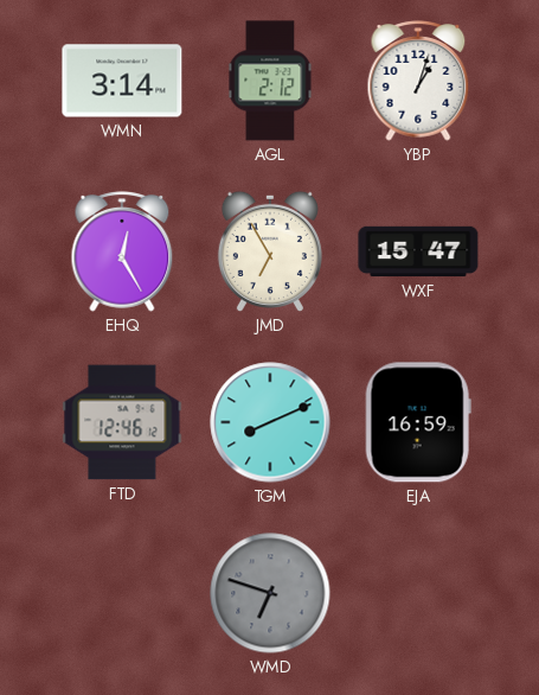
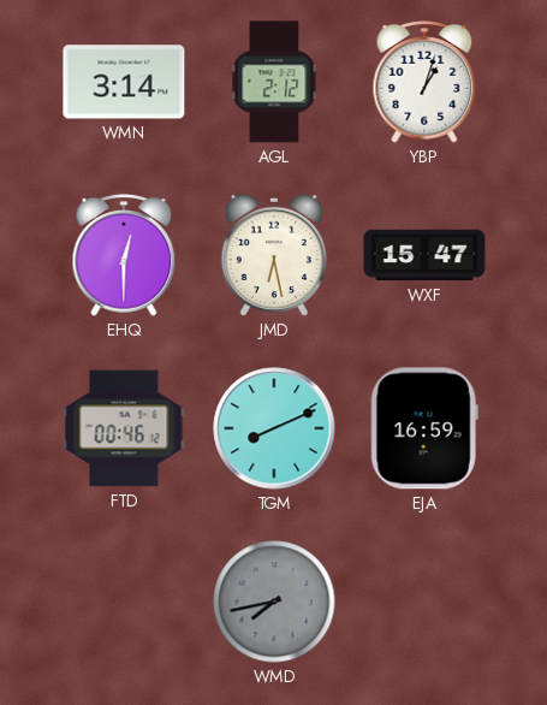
EHQ: 12:25 -> 12:30 (124, 255)
JMD: 6:55 -> 6:28 (274, 255)
FTD: 12:46 -> 00:46 (124, 428)
WMD: 6:48 -> 7:43 (274, 602)
